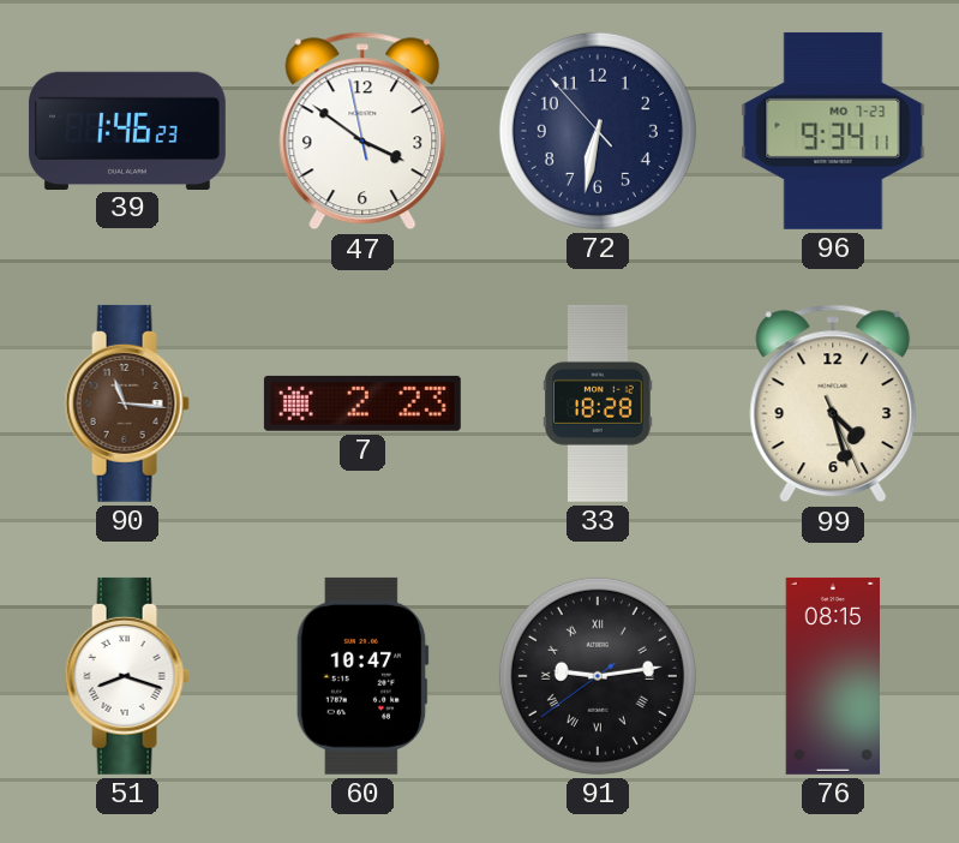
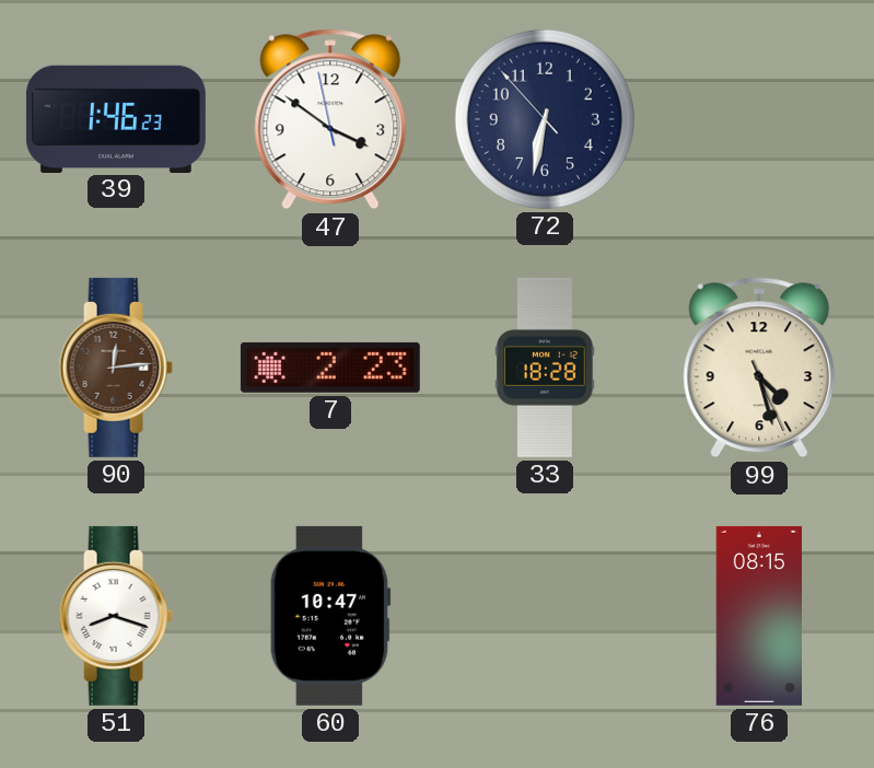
96: 9:34 -> none (833, 131)
90: 11:16 -> 12:14 (116, 368)
91: 9:13 -> none (598, 676)
